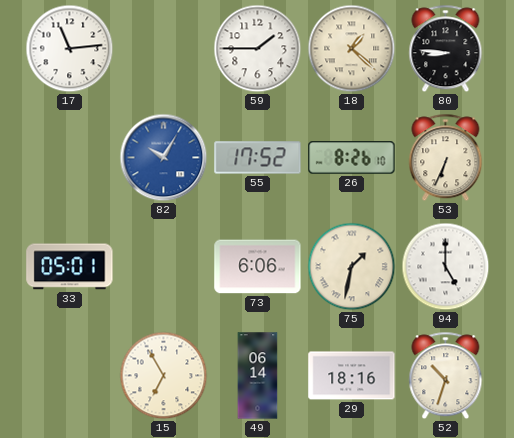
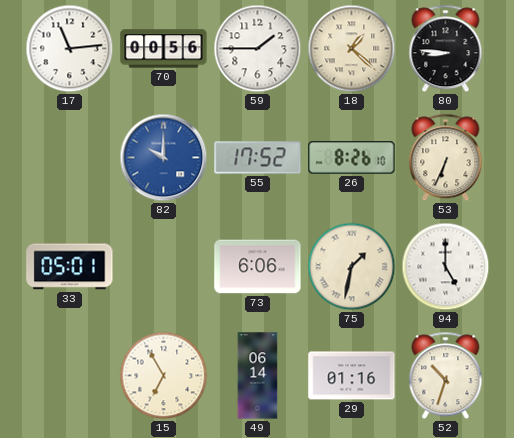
70: none -> 00:56 (164, 49)
82: 10:05 -> 10:00 (164, 158)
29: 18:16 -> 01:16 (352, 376)
